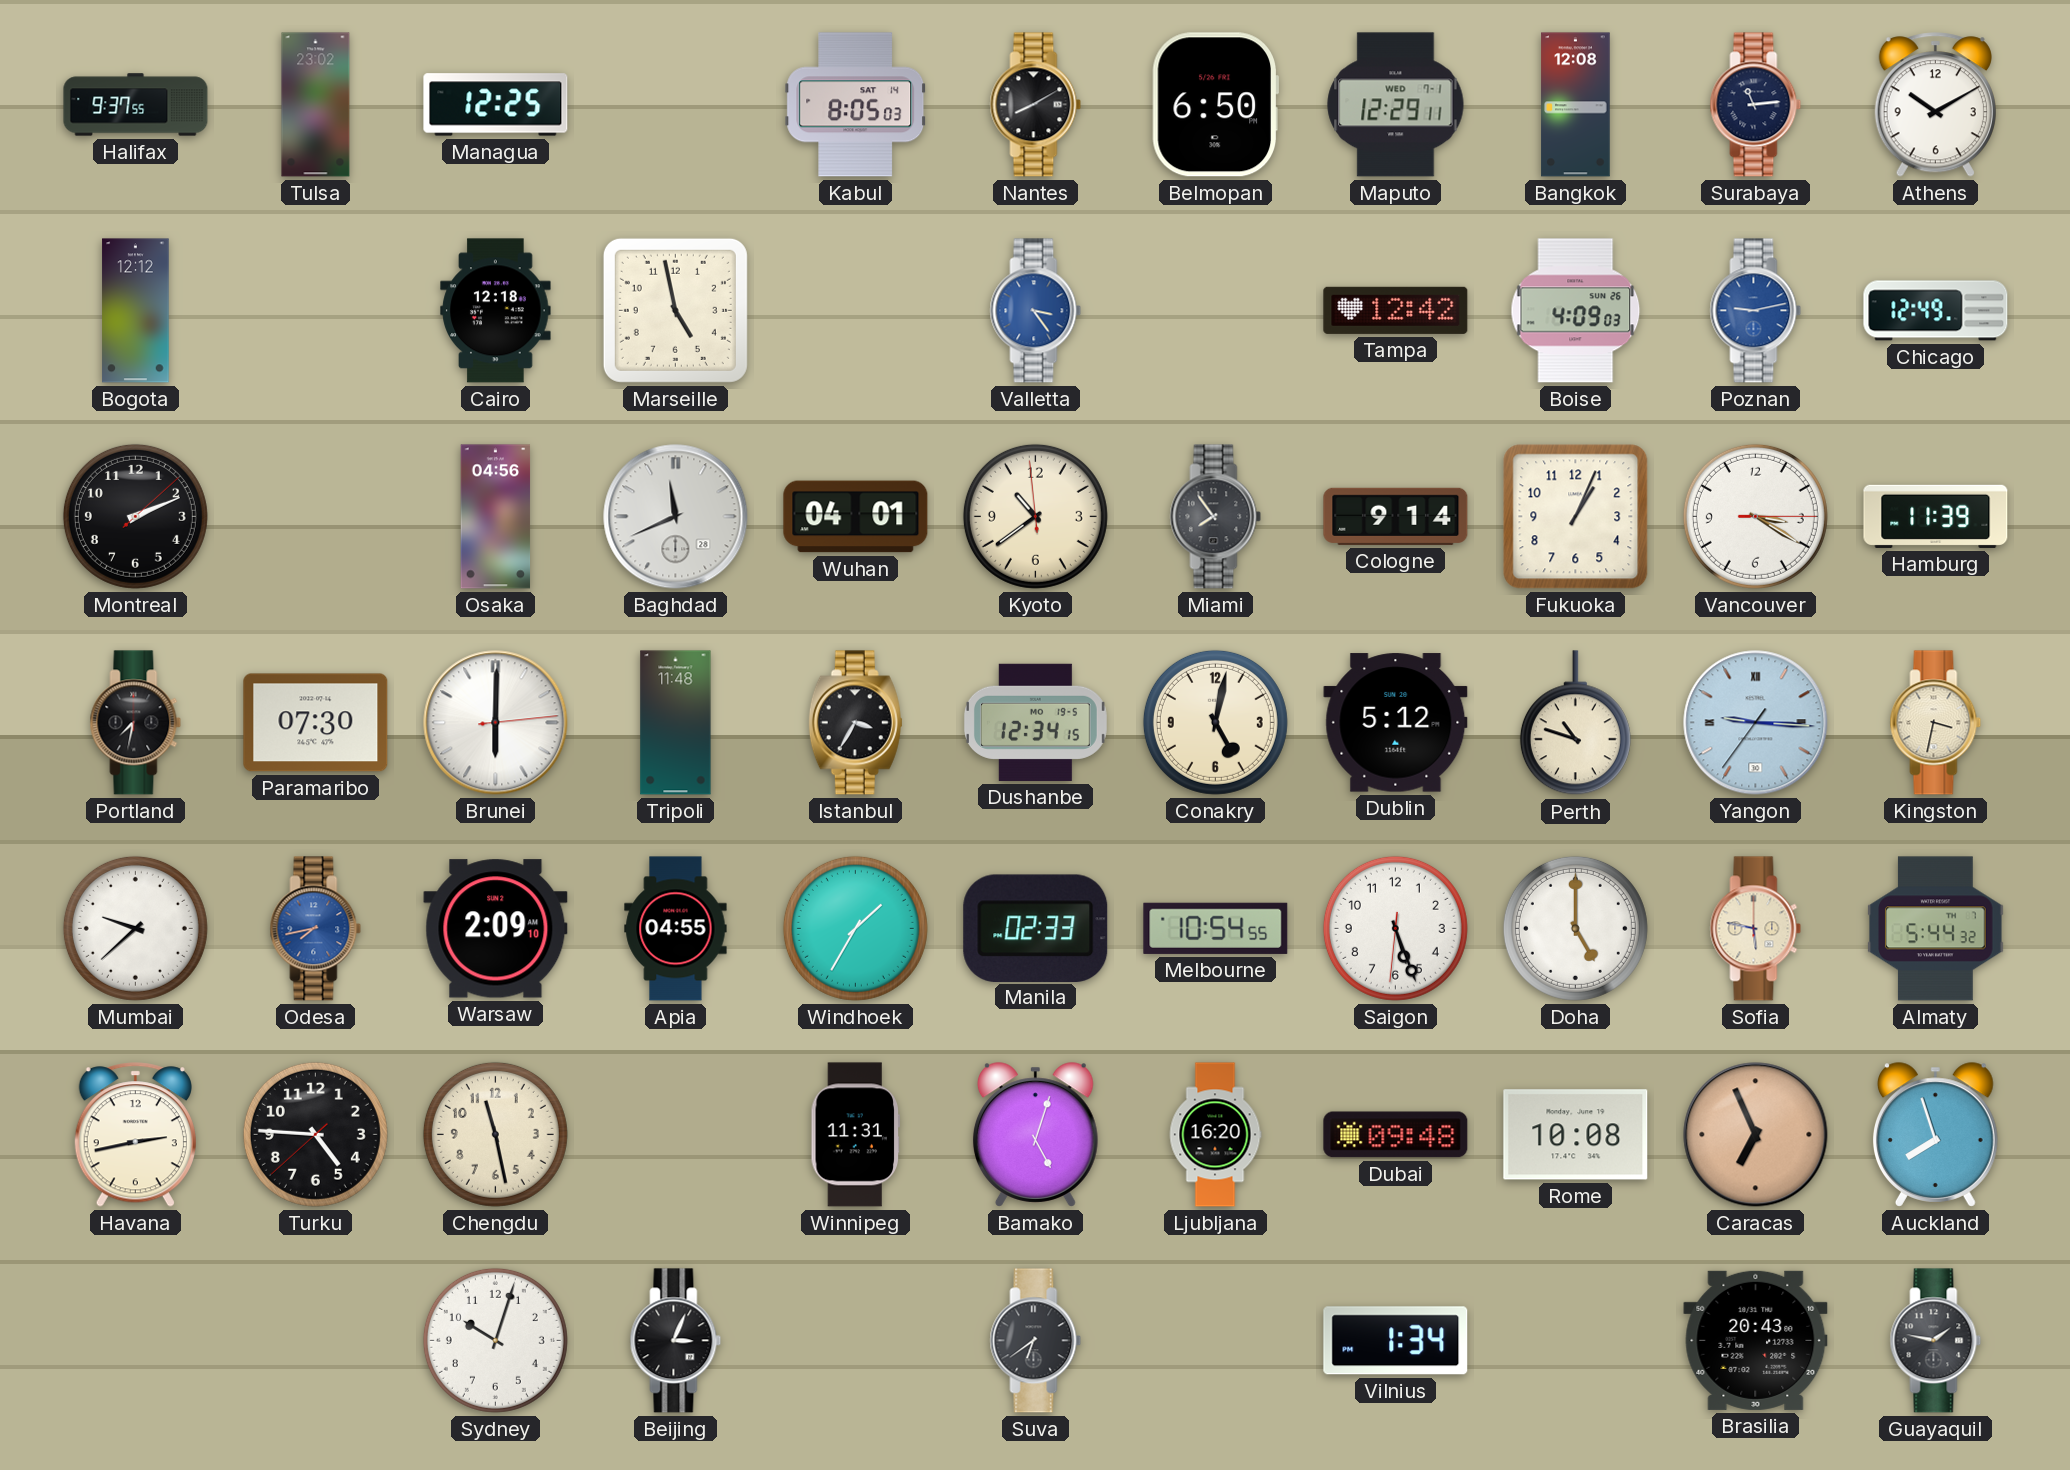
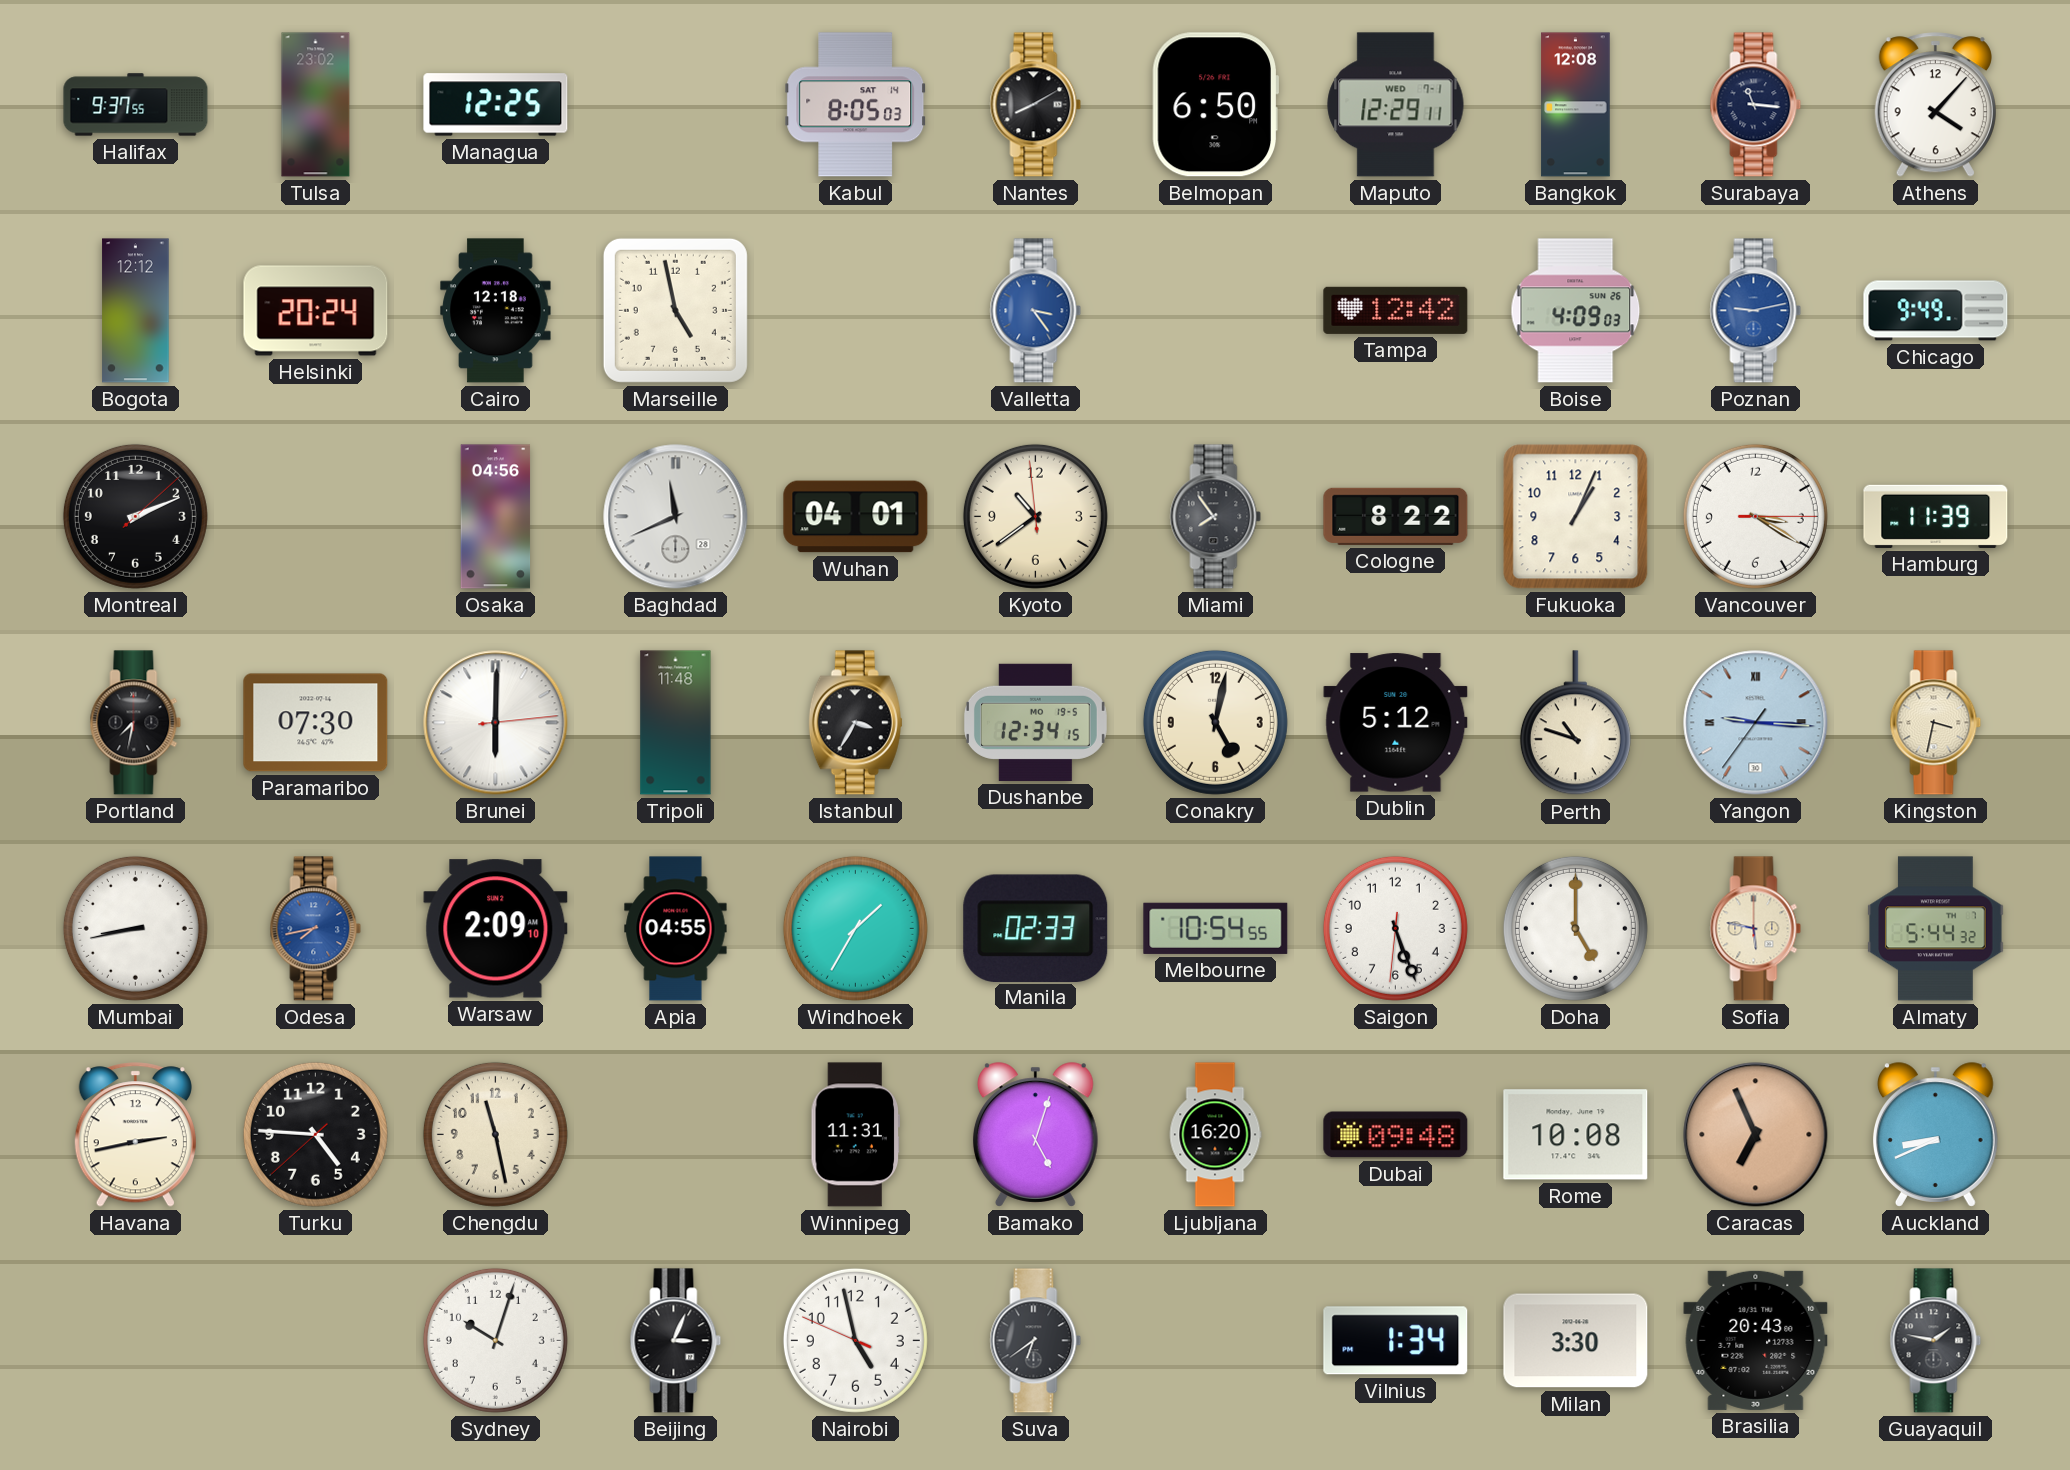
Surabaya: 11:14 -> 11:16 (1756, 105)
Athens: 10:10 -> 4:07 (1935, 105)
Helsinki: none -> 20:24 (316, 311)
Chicago: 12:49 -> 9:49 (1936, 311)
Cologne: 9:14 -> 8:22 (1396, 516)
Mumbai: 9:38 -> 8:43 (135, 928)
Auckland: 7:57 -> 8:41 (1935, 1135)
Nairobi: none -> 4:57 (855, 1340)
Milan: none -> 3:30 (1576, 1341)
